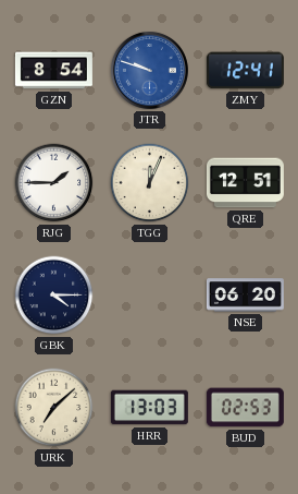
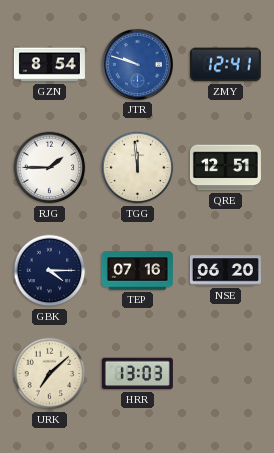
TGG: 12:04 -> 11:59 (138, 168)
TEP: none -> 07:16 (137, 271)
BUD: 02:53 -> none (245, 408)
